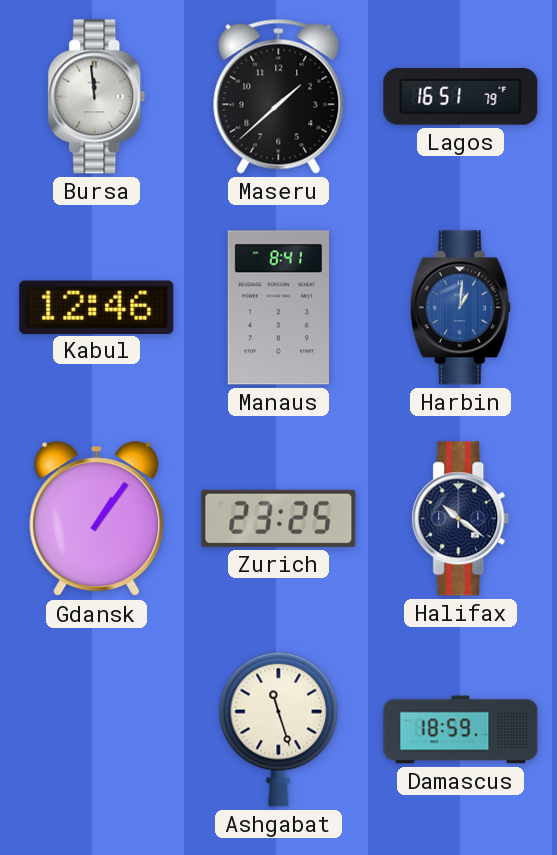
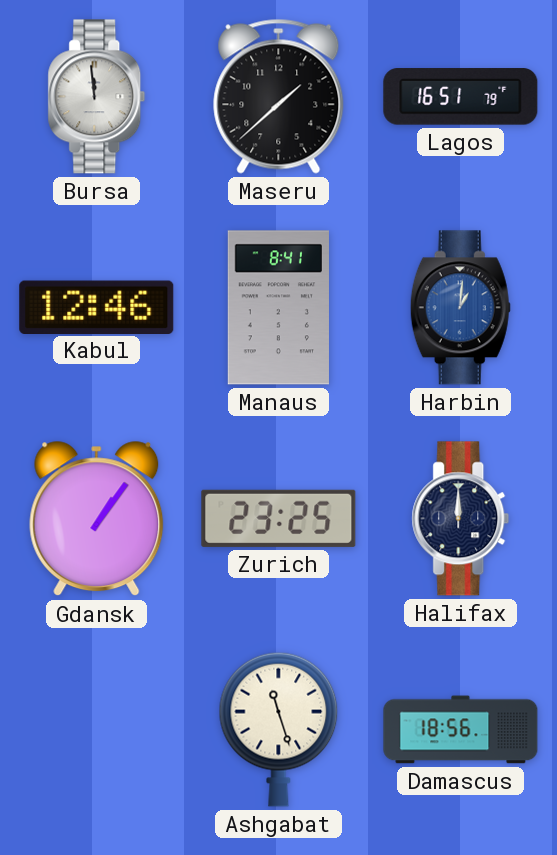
Halifax: 10:21 -> 12:00 (461, 519)
Damascus: 18:59 -> 18:56 (461, 730)
